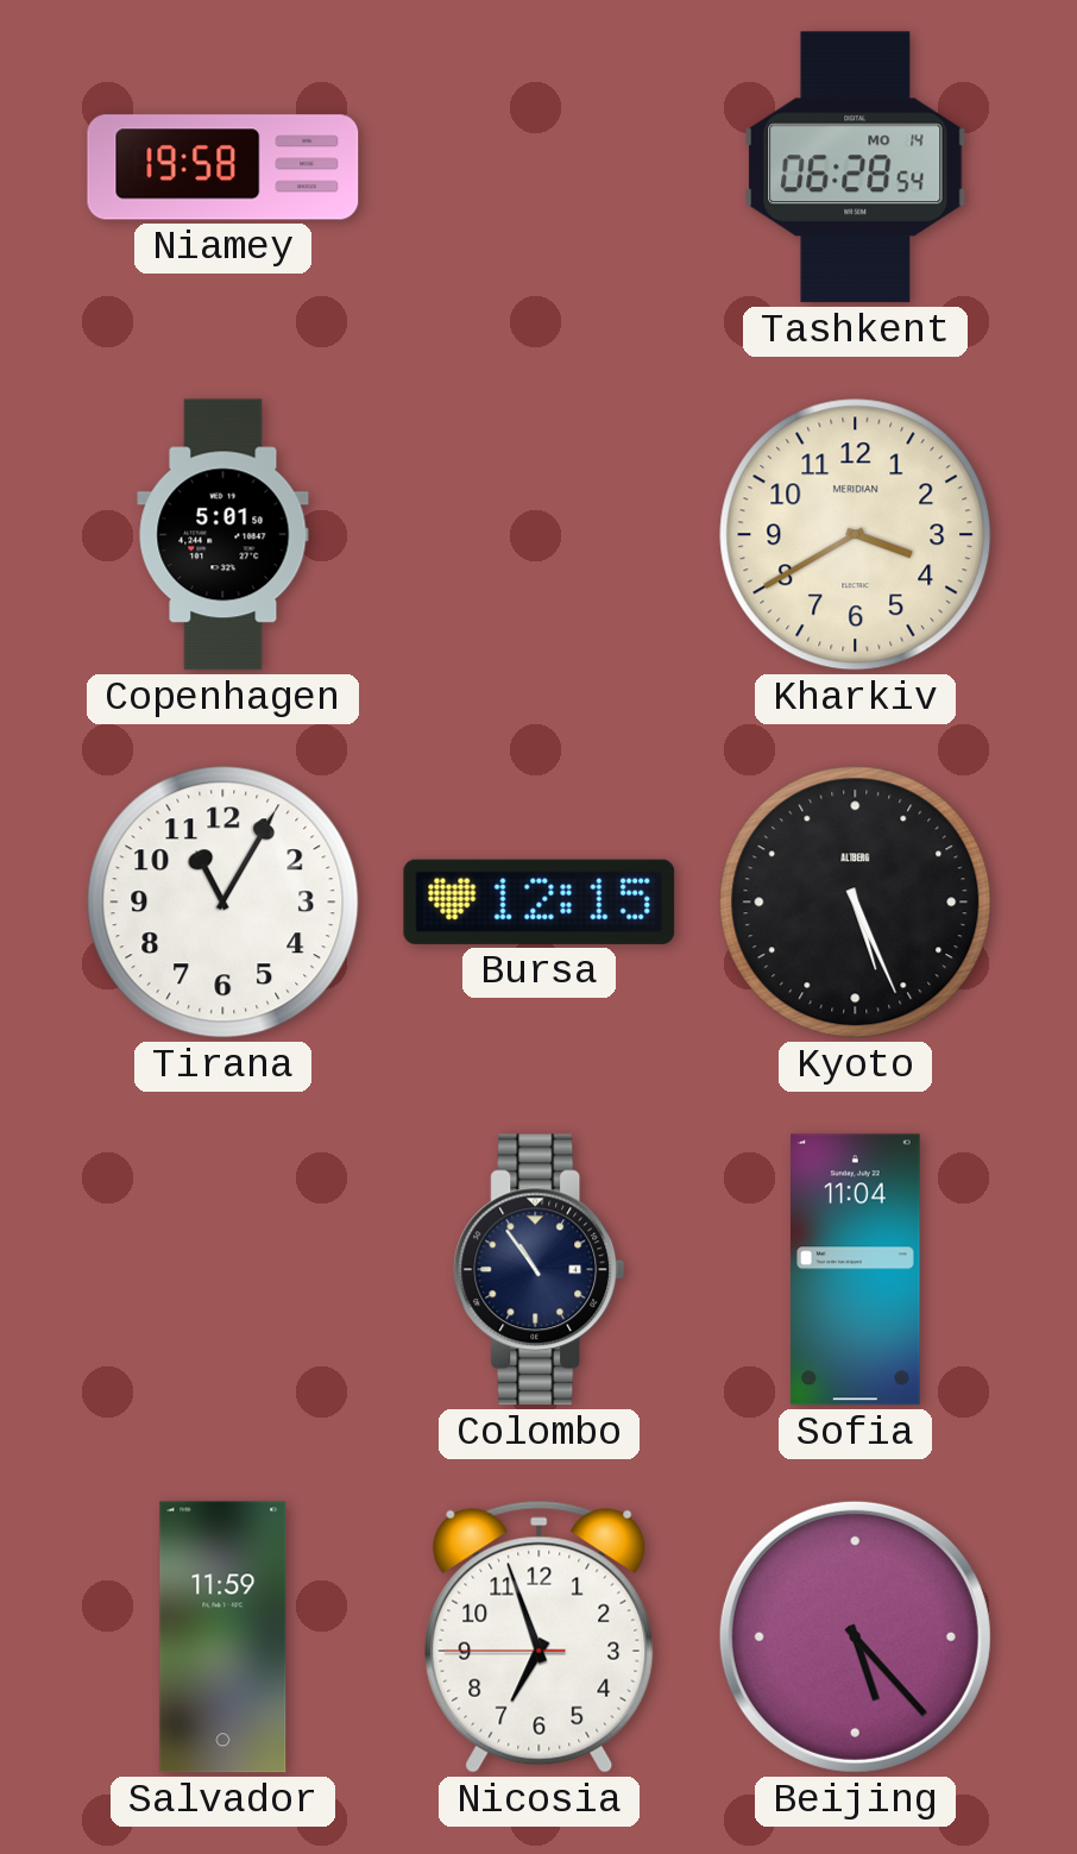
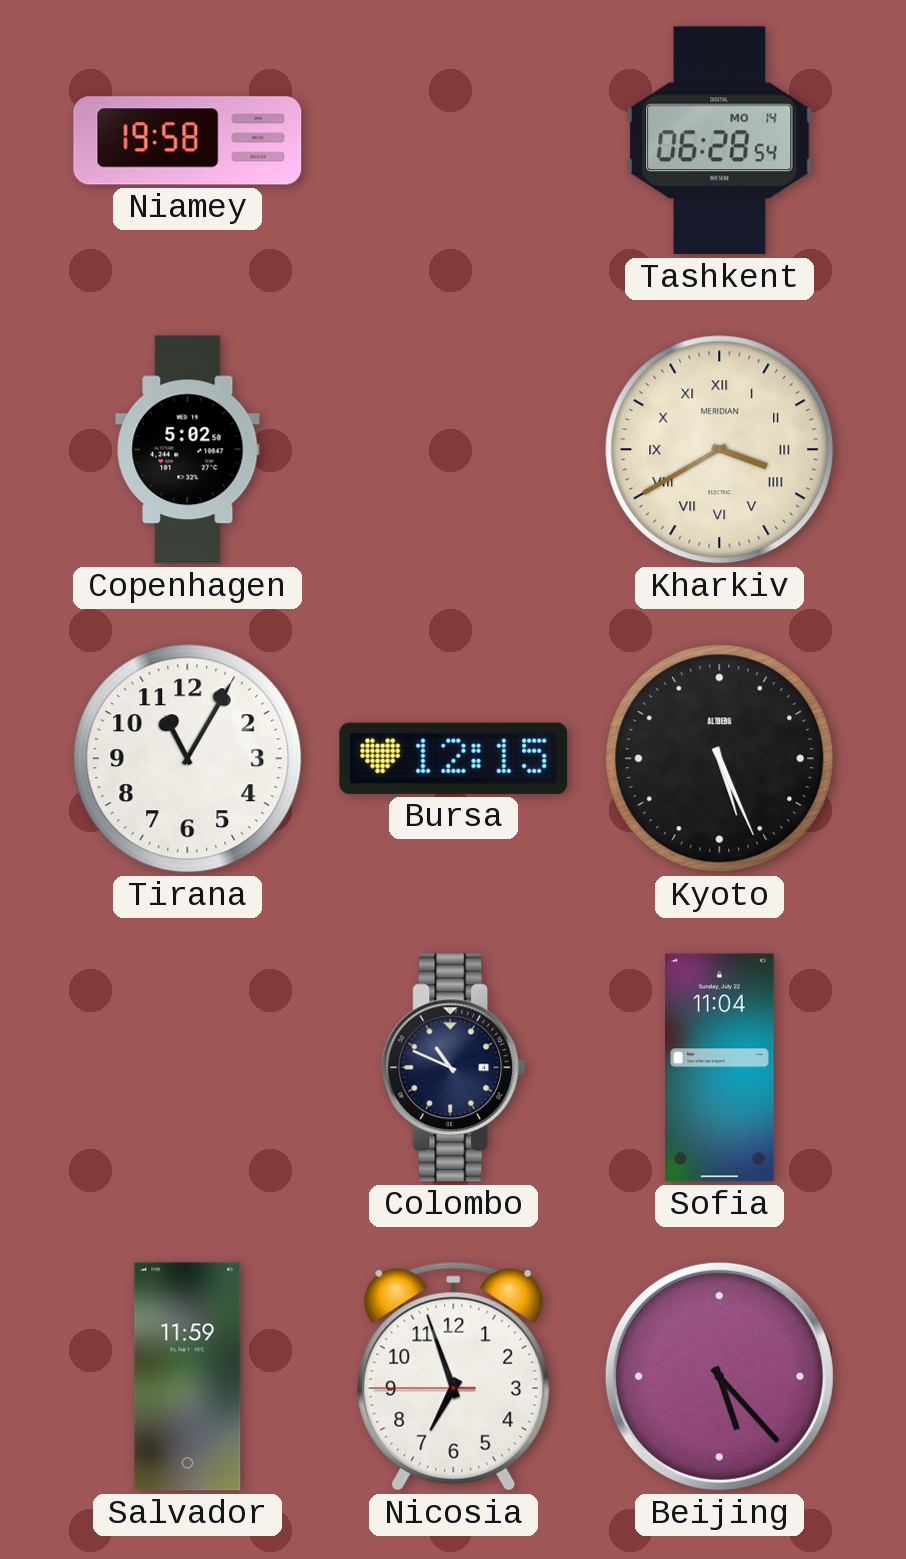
Copenhagen: 5:01 -> 5:02 (188, 450)
Kharkiv numerals: Arabic -> Roman (720, 450)
Colombo: 10:54 -> 10:49 (454, 1068)
